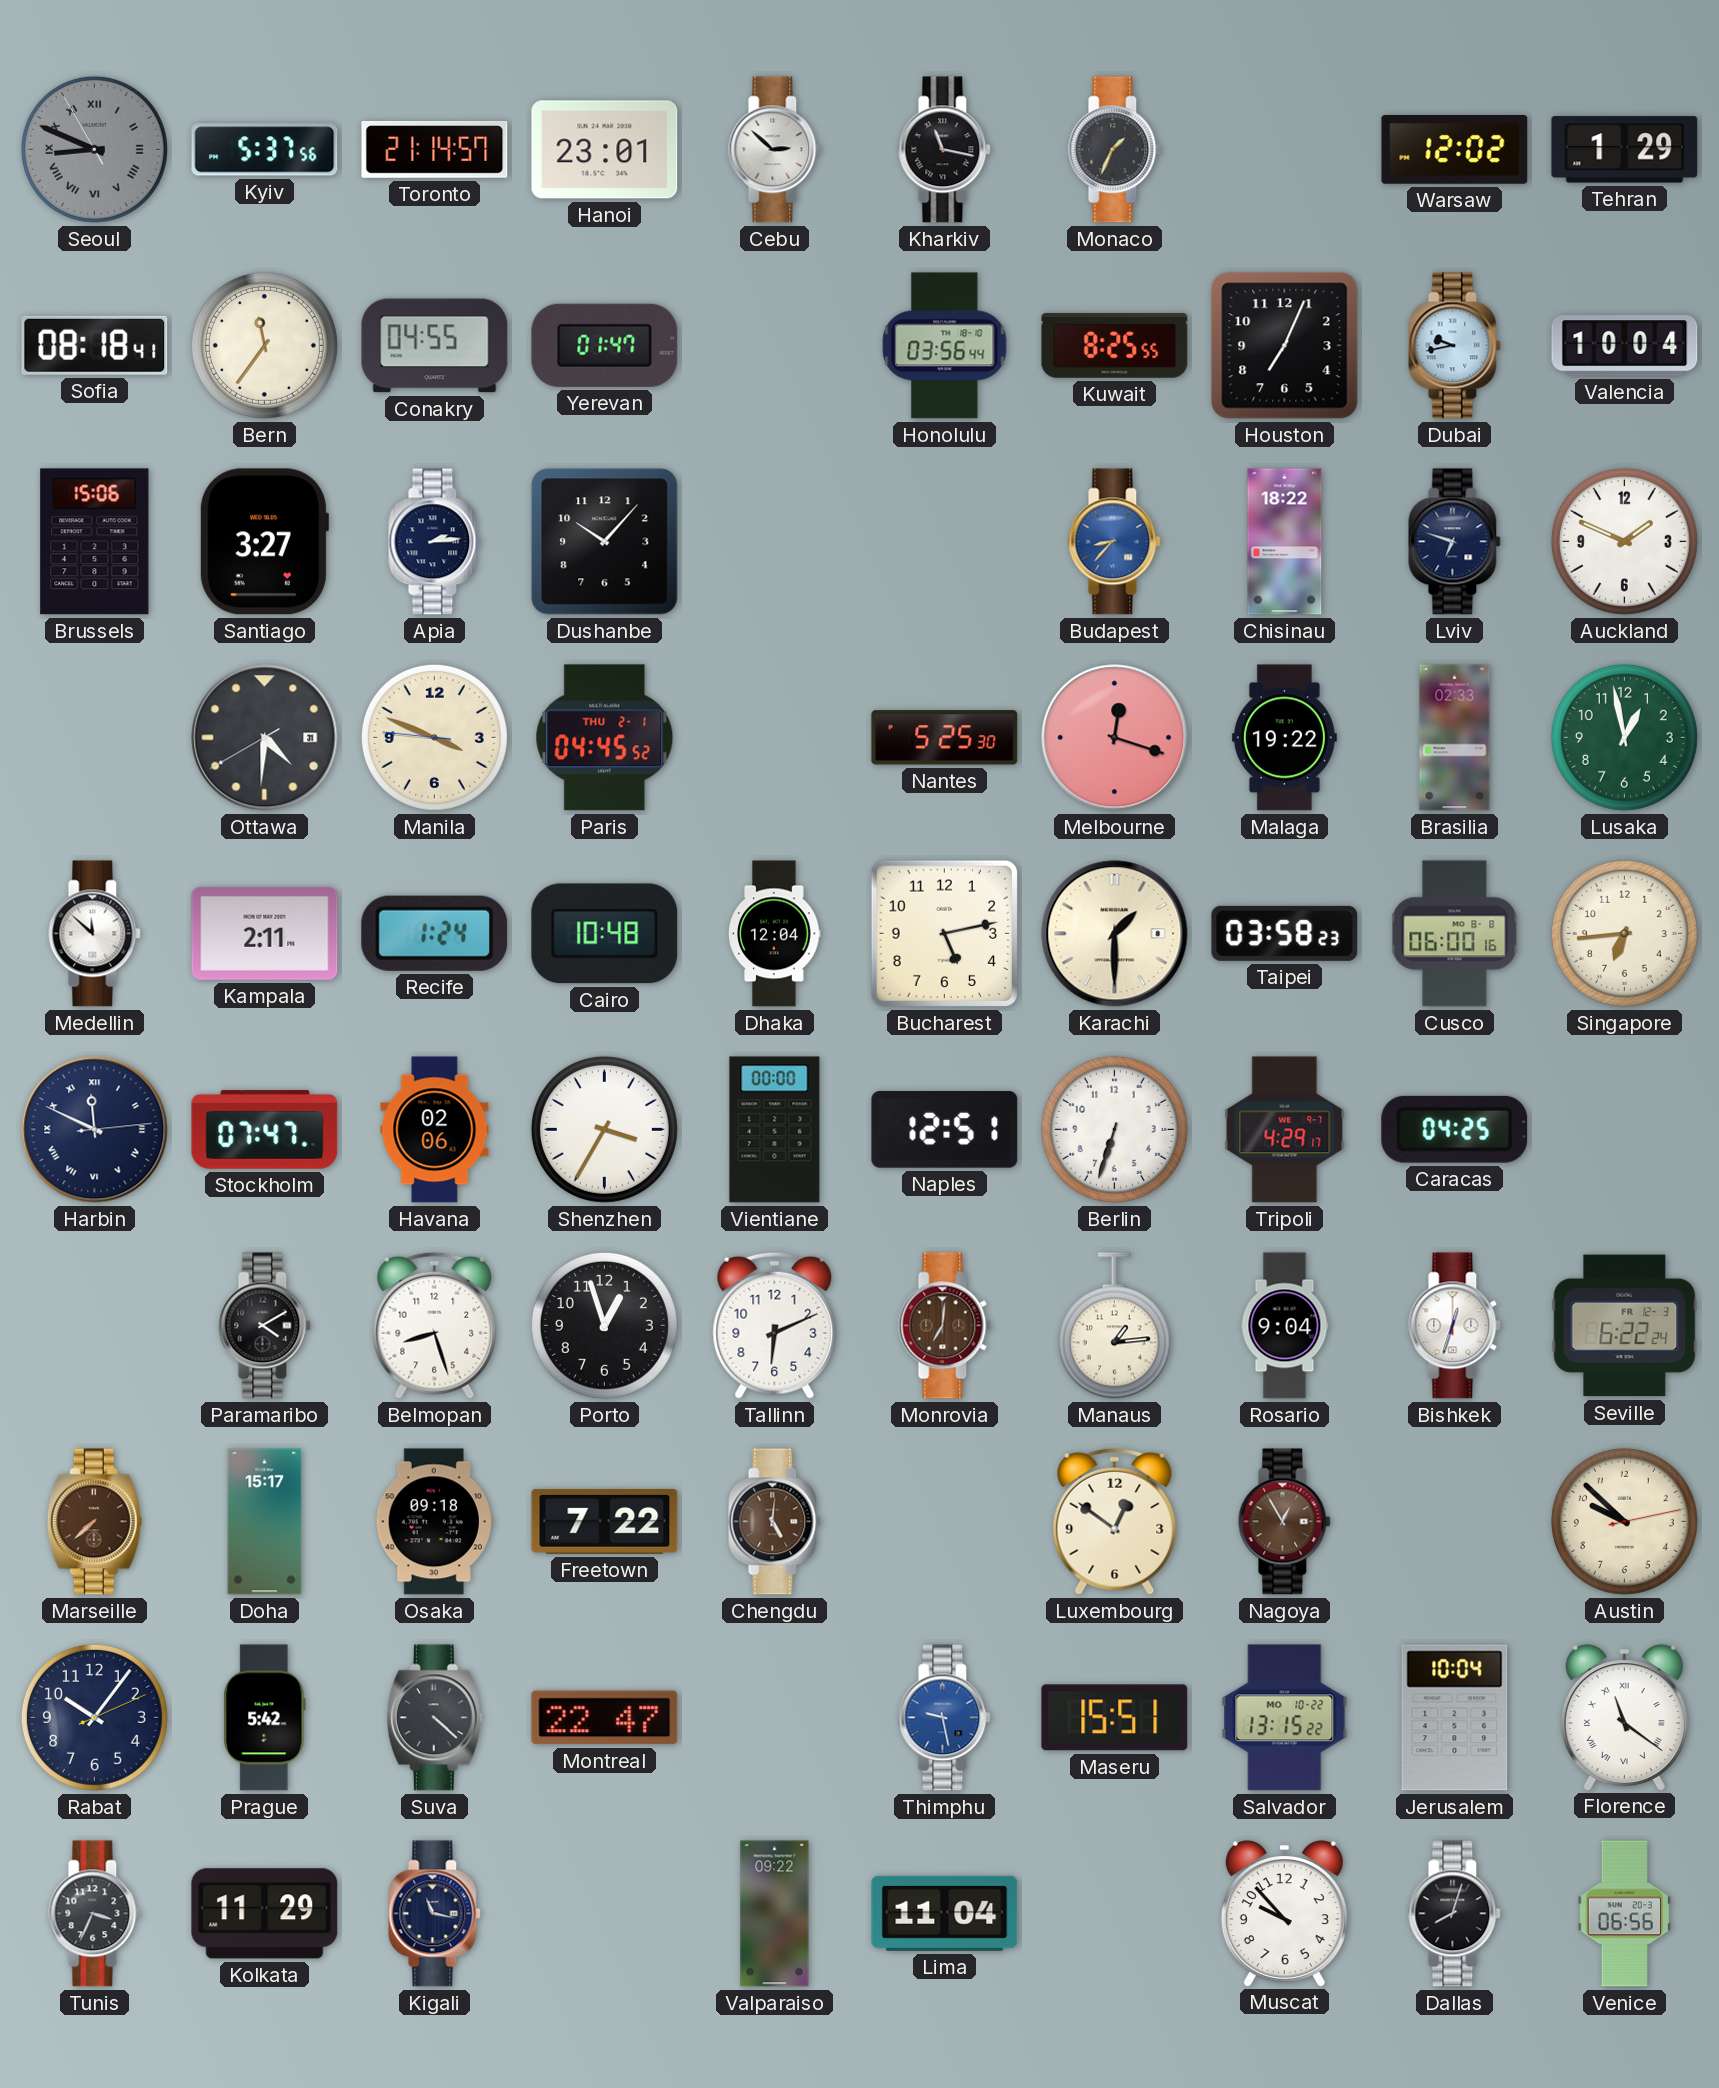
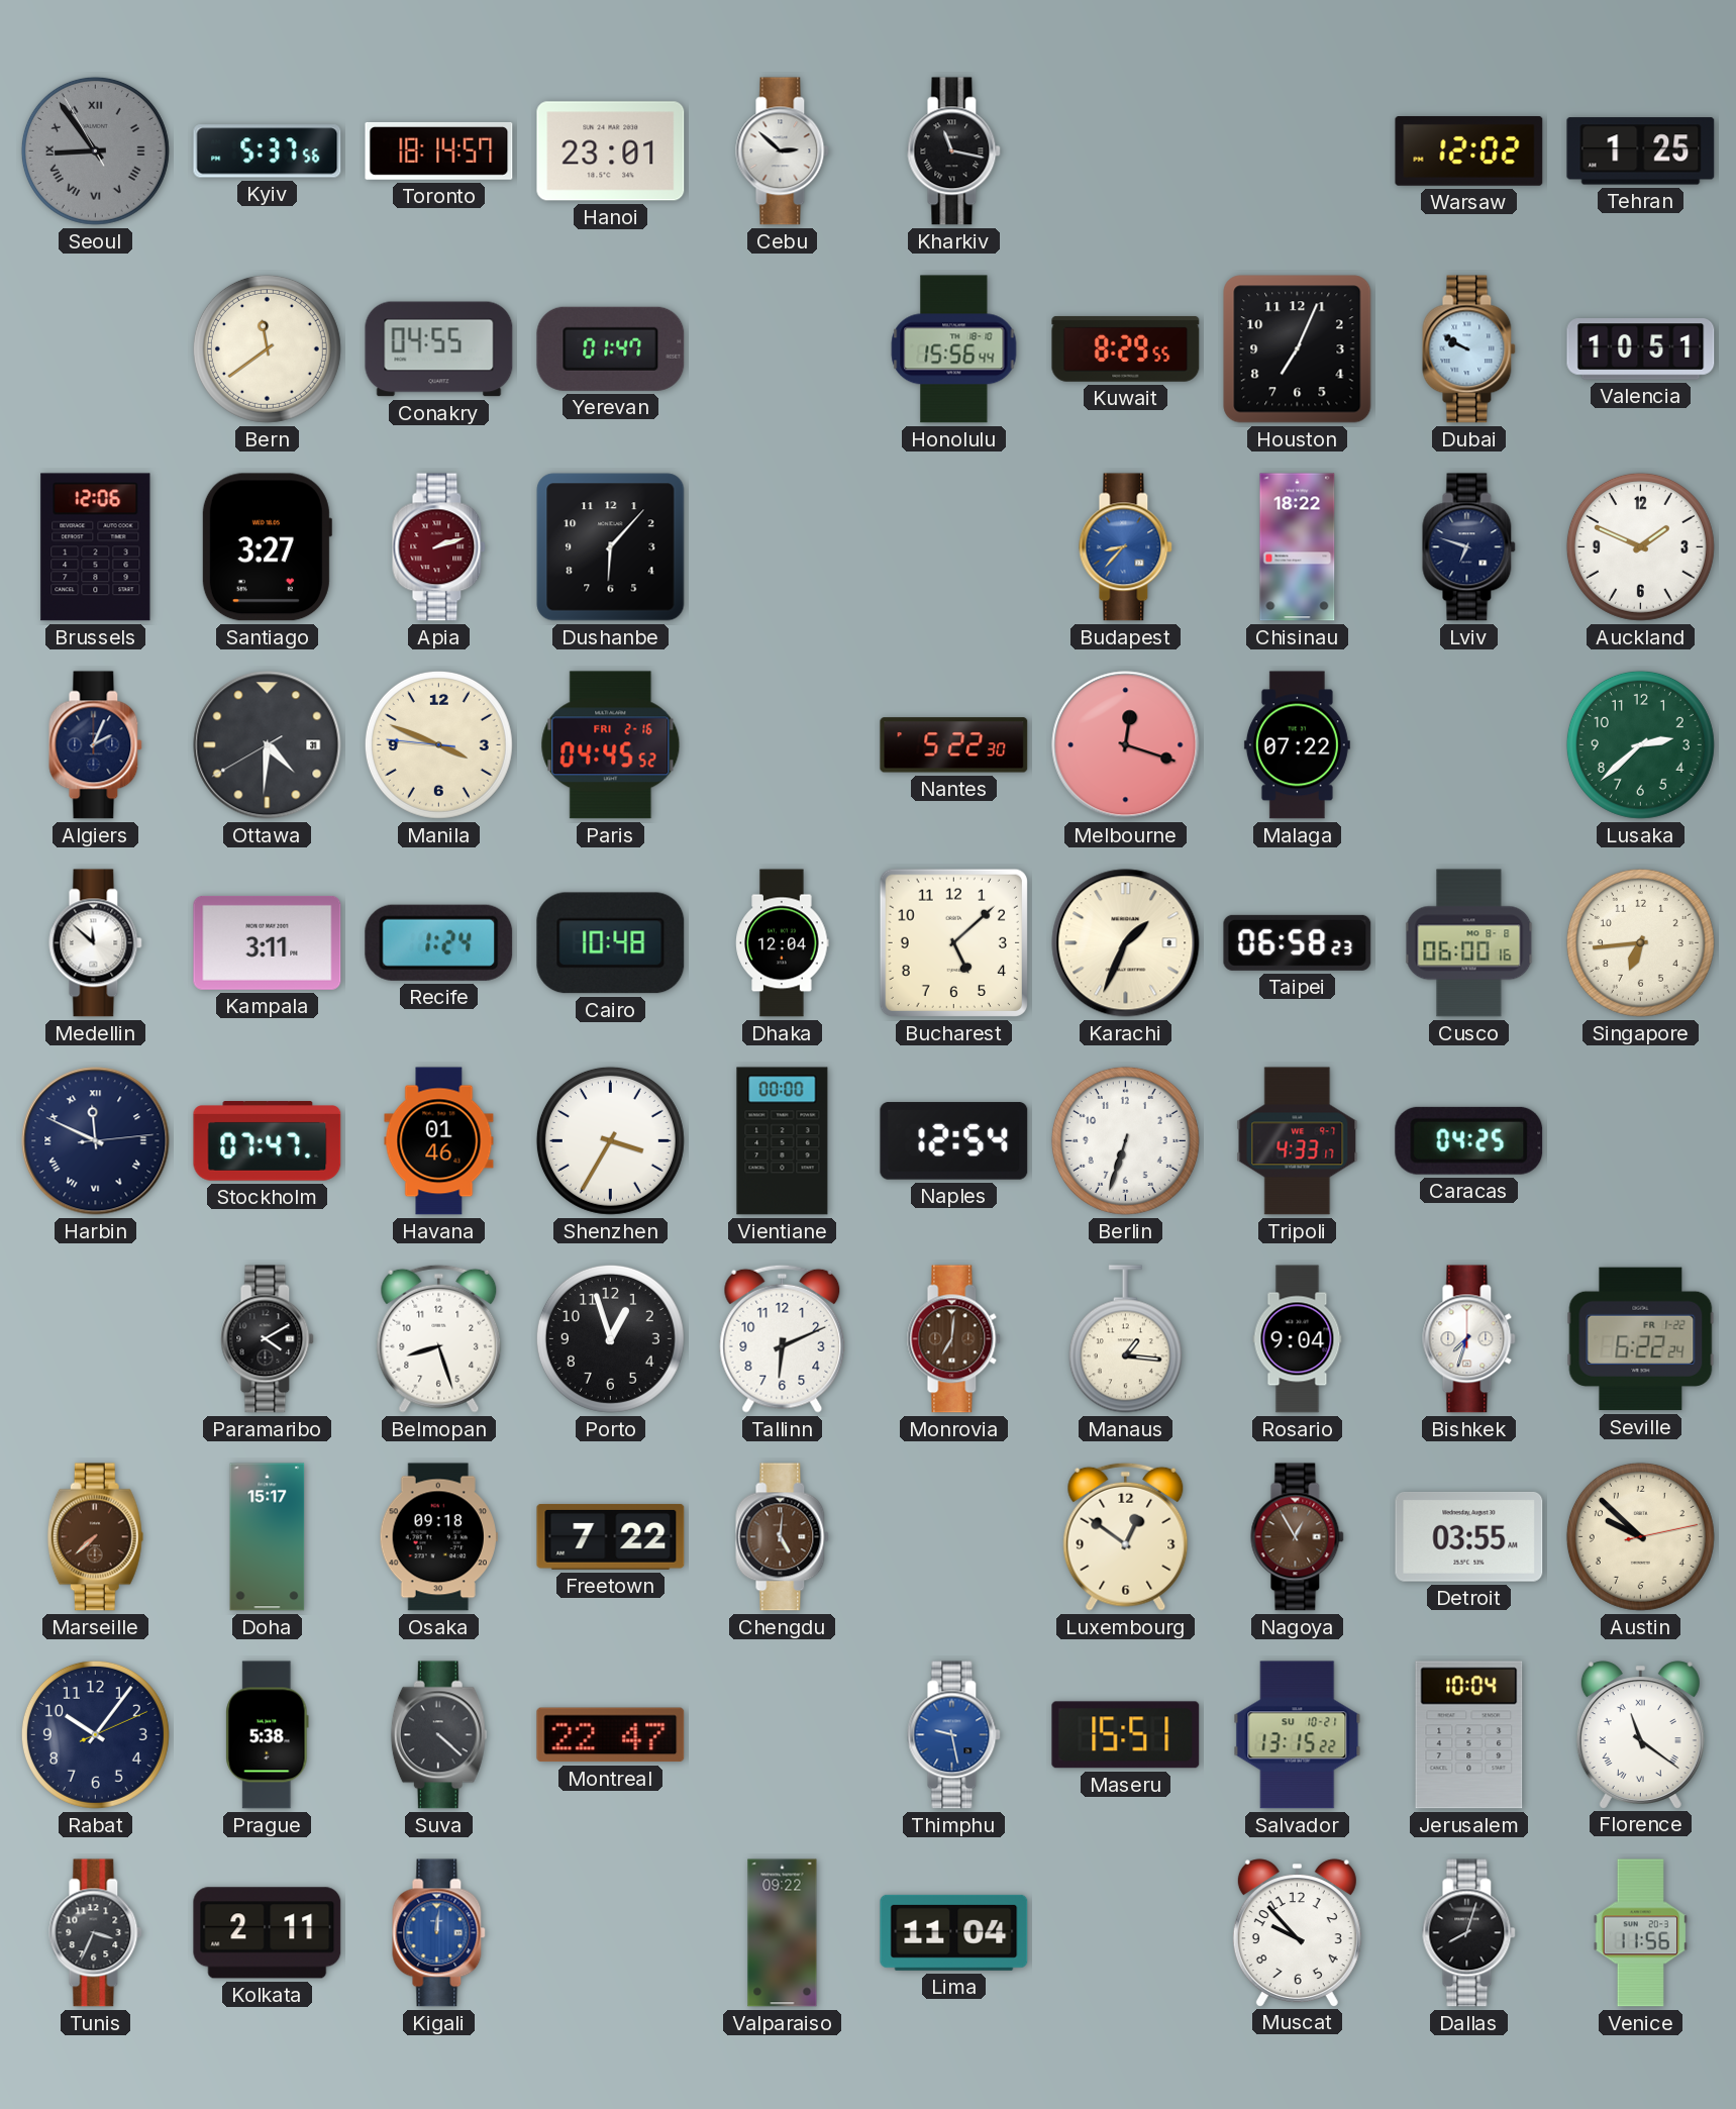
Seoul: 8:48 -> 8:53 (95, 150)
Toronto: 21:14 -> 18:14 (439, 150)
Monaco: 1:34 -> none (1115, 150)
Tehran: 1:29 -> 1:25 (1641, 152)
Sofia: 08:18 -> none (95, 345)
Bern: 11:36 -> 11:39 (267, 348)
Honolulu: 03:56 -> 15:56 (954, 349)
Kuwait: 8:25 -> 8:29 (1126, 348)
Dubai: 9:43 -> 9:50 (1469, 349)
Valencia: 10:04 -> 10:51 (1641, 349)
Brussels: 15:06 -> 12:06 (96, 547)
Apia: 2:14 -> 2:12 (439, 547)
Apia dial: navy -> burgundy (439, 547)
Dushanbe: 10:07 -> 6:07 (611, 547)
Algiers: none -> 2:04 (96, 745)
Paris date: THU 2-1 -> FRI 2-16 (611, 745)
Nantes: 5:25 -> 5:22 (954, 745)
Malaga: 19:22 -> 07:22 (1297, 745)
Brasilia: 02:33 -> none (1455, 738)
Lusaka: 12:58 -> 2:38 (1640, 744)
Kampala: 2:11 -> 3:11 (268, 942)
Bucharest: 5:13 -> 5:08 (953, 942)
Karachi: 1:30 -> 1:34 (1126, 943)
Taipei: 03:58 -> 06:58 (1298, 942)
Havana: 02:06 -> 01:46 (439, 1141)
Naples: 12:51 -> 12:54 (954, 1141)
Tripoli: 4:29 -> 4:33 (1298, 1141)
Manaus: 1:14 -> 1:16 (1125, 1339)
Bishkek: 12:33 -> 7:33 (1469, 1339)
Seville date: FR 12-3 -> FR 1-22 (1641, 1339)
Detroit: none -> 03:55 (1469, 1537)
Prague: 5:42 -> 5:38 (268, 1735)
Salvador date: MO 10-22 -> SU 10-21 (1298, 1735)
Kolkata: 11:29 -> 2:11 (268, 1933)
Kigali: 11:17 -> 12:01 (439, 1933)
Kigali dial: navy -> blue (439, 1933)
Venice: 06:56 -> 11:56 (1641, 1933)
